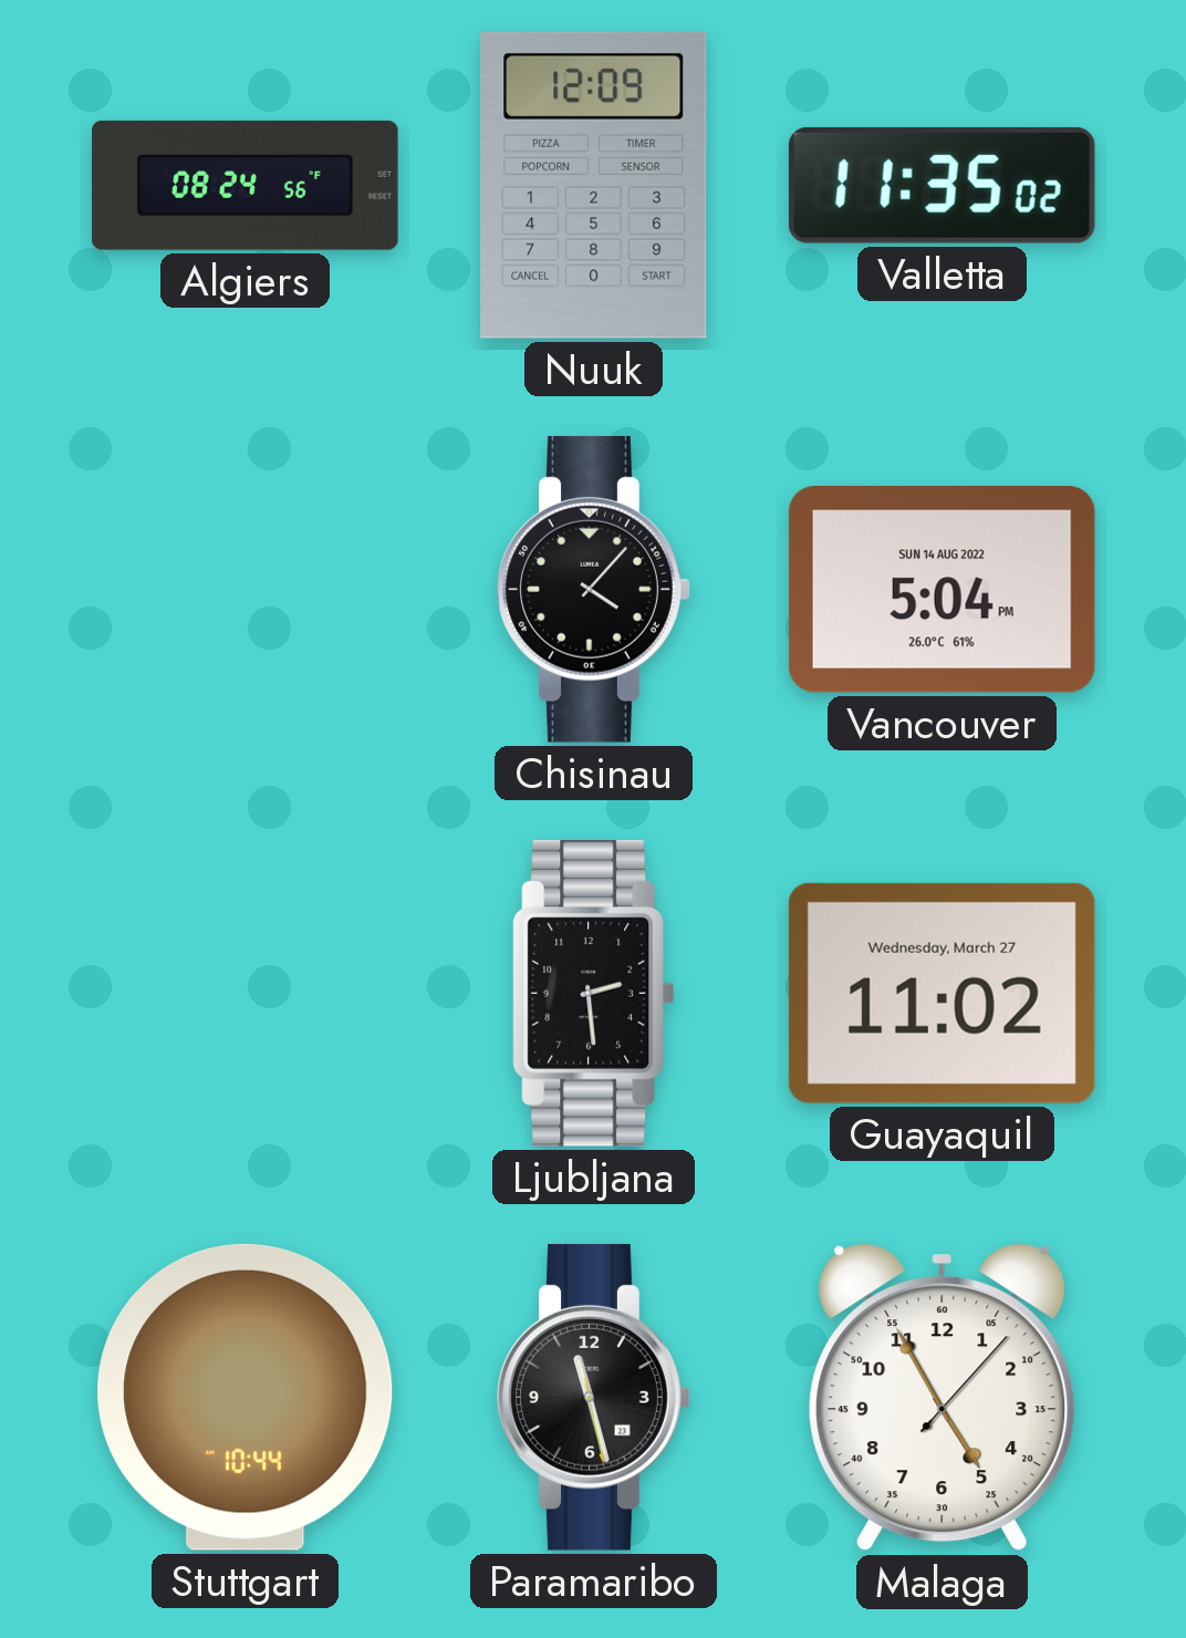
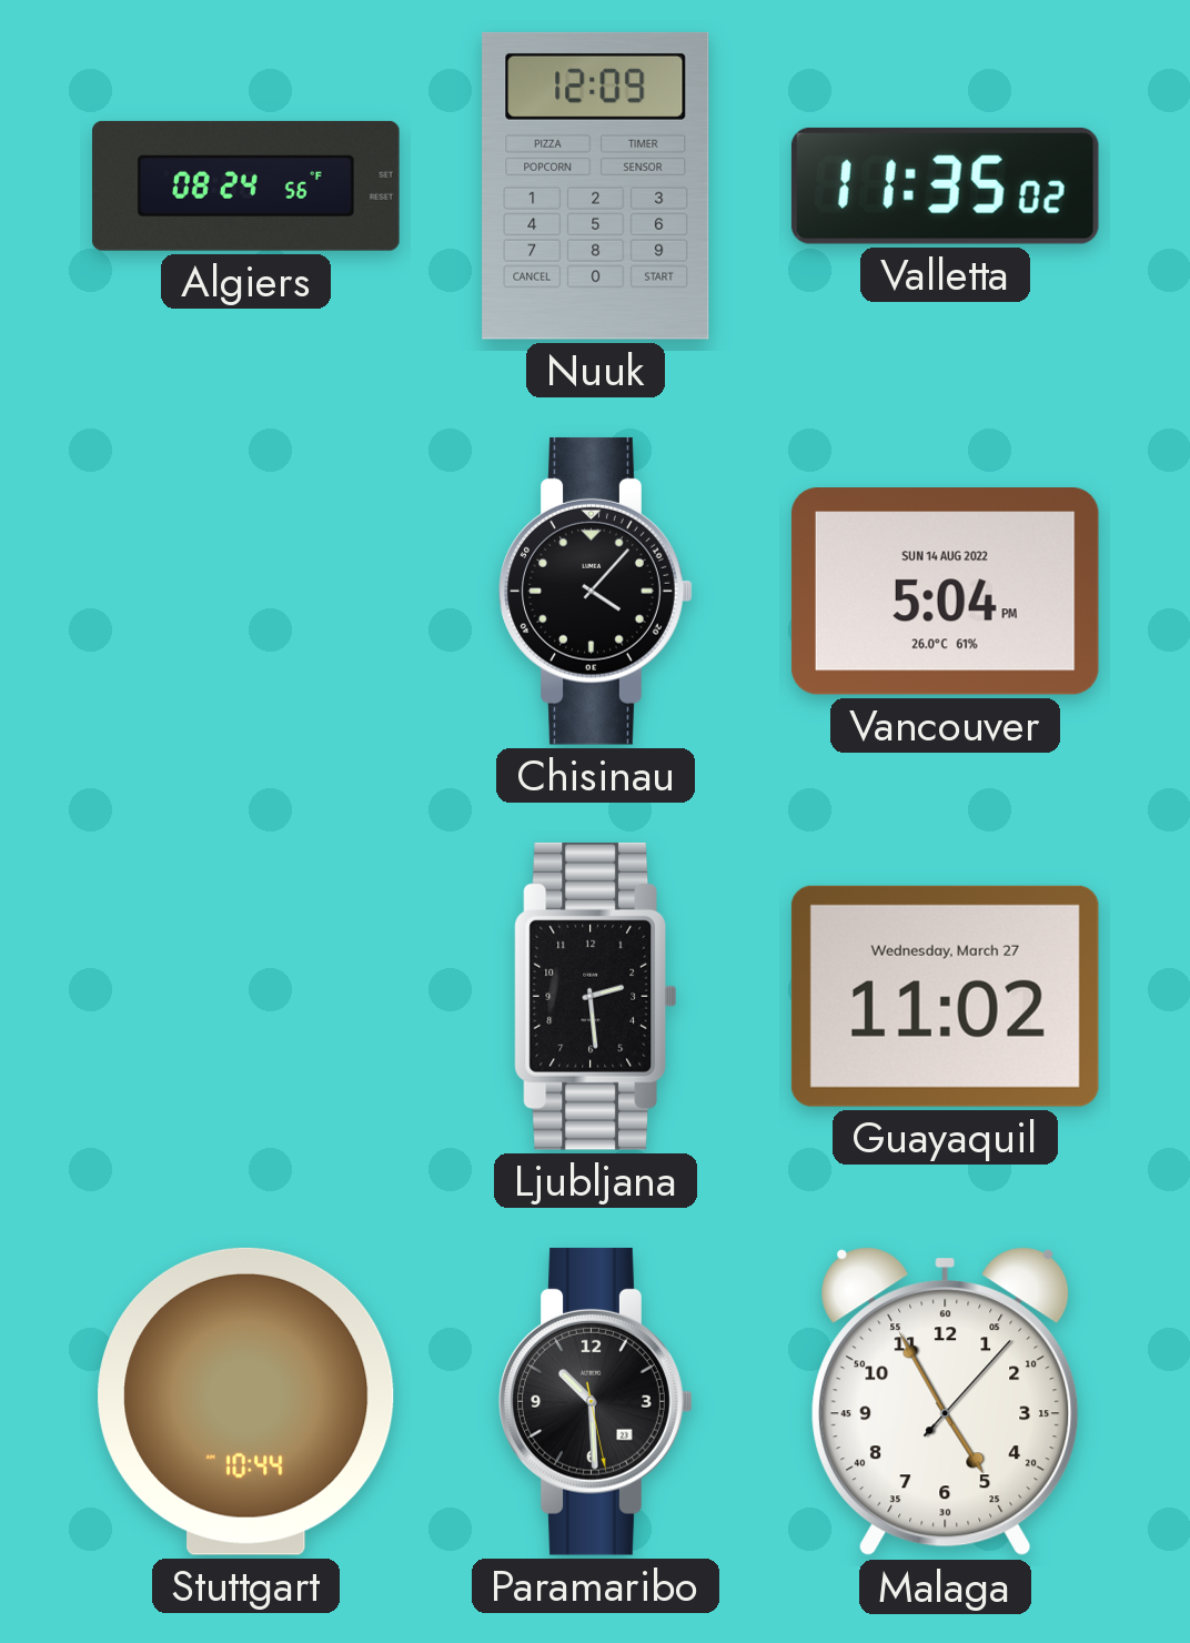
Paramaribo: 11:27 -> 10:29 (596, 1401)
